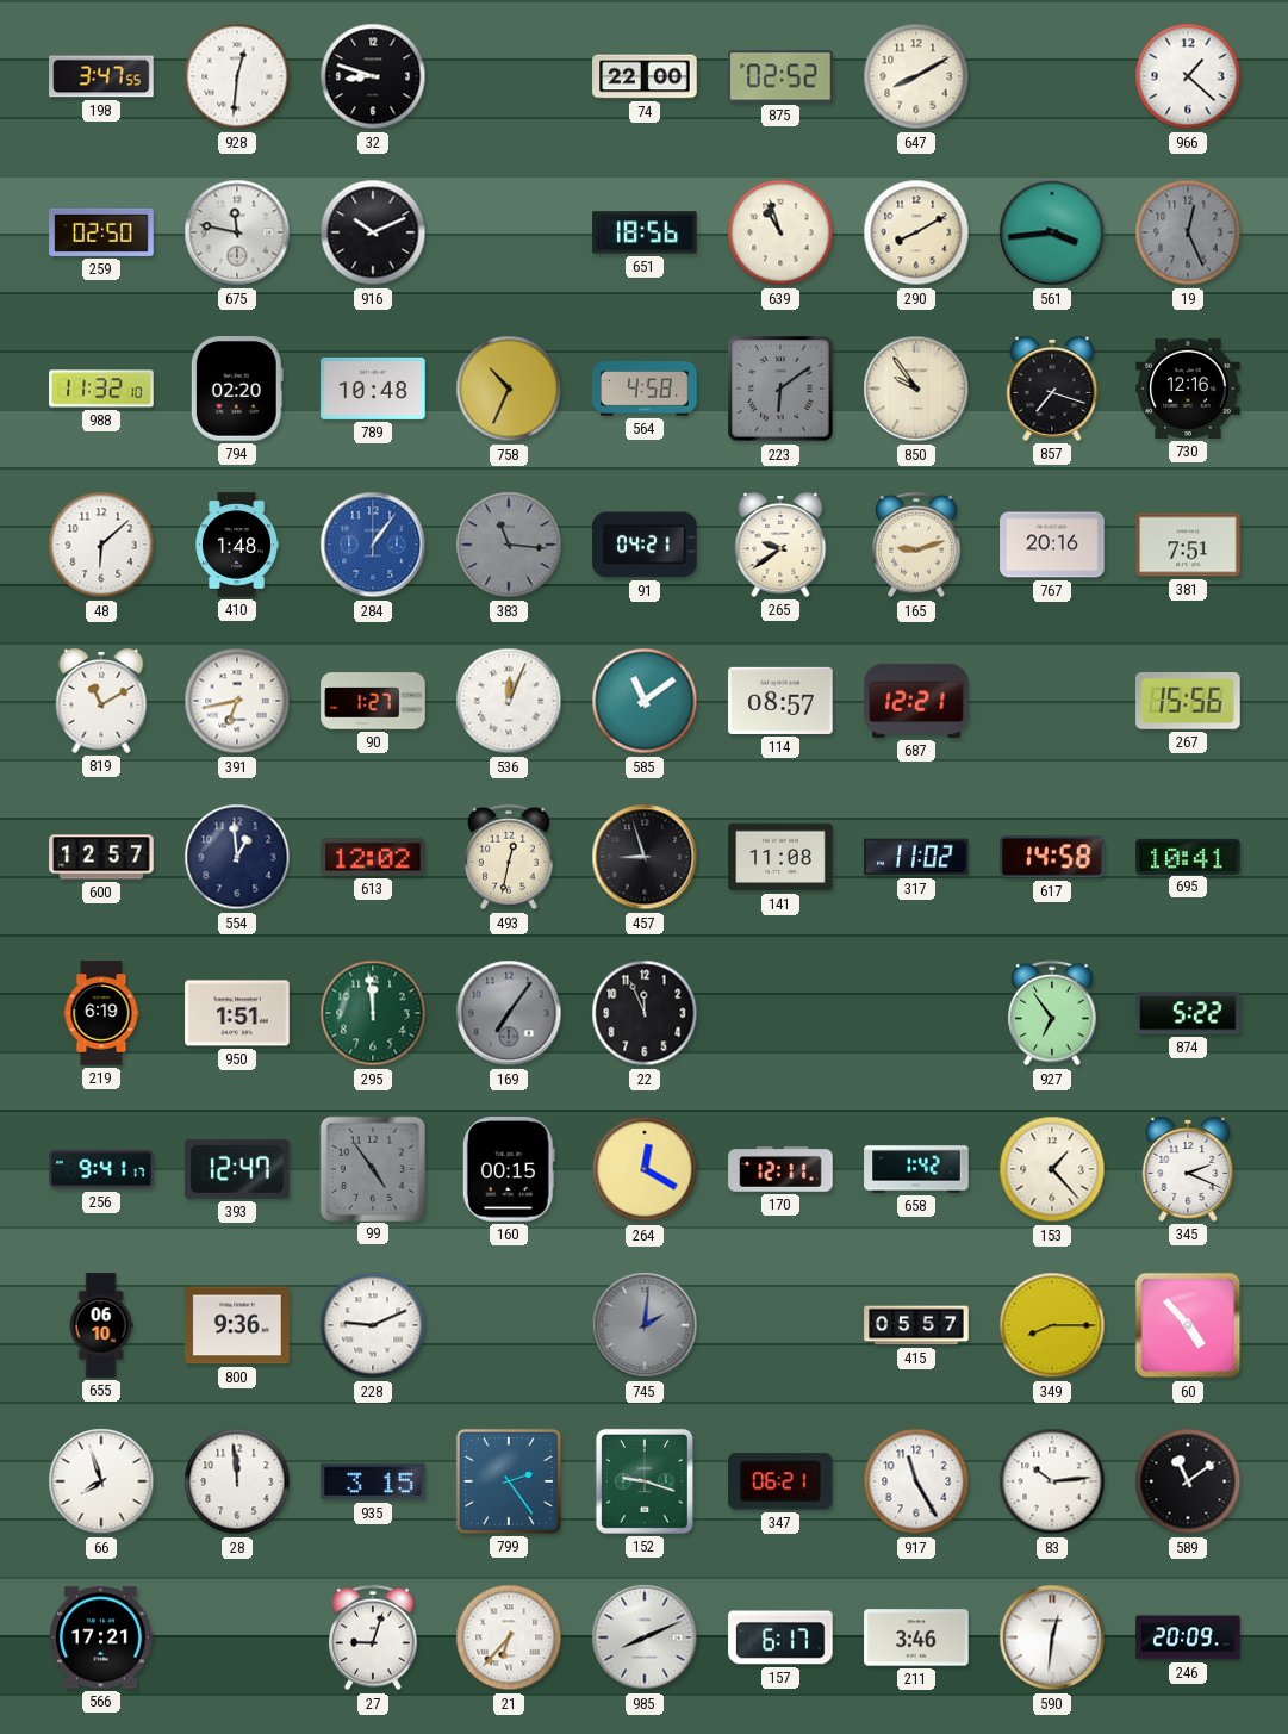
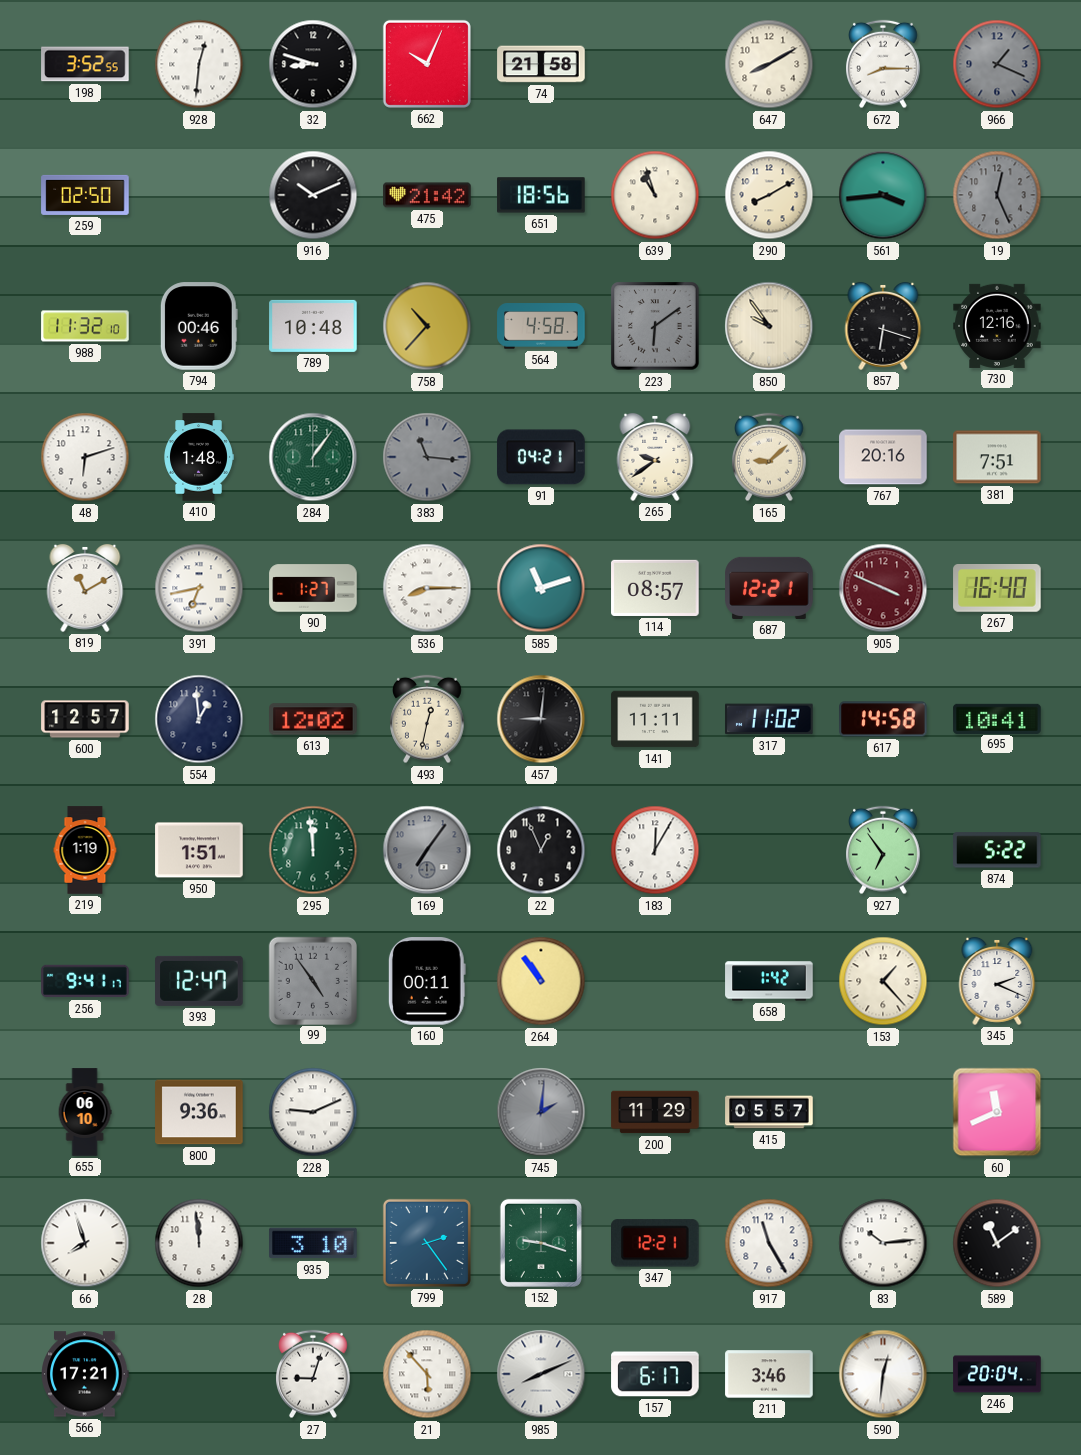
198: 3:47 -> 3:52 (85, 64)
662: none -> 10:04 (427, 64)
74: 22:00 -> 21:58 (541, 64)
875: 02:52 -> none (780, 76)
672: none -> 8:15 (884, 64)
966: 1:22 -> 1:19 (997, 64)
966 dial: white -> grey (997, 64)
675: 11:47 -> none (237, 232)
475: none -> 21:42 (427, 195)
794: 02:20 -> 00:46 (199, 326)
758: 10:34 -> 10:37 (427, 326)
857: 7:18 -> 6:18 (883, 326)
48: 6:08 -> 6:12 (85, 457)
284 dial: blue -> green (313, 457)
165: 9:12 -> 9:08 (770, 457)
536: 12:04 -> 8:15 (427, 588)
585: 11:09 -> 11:12 (541, 588)
905: none -> 3:49 (883, 588)
267: 15:56 -> 16:40 (997, 588)
457: 8:57 -> 9:01 (541, 719)
141: 11:08 -> 11:11 (655, 719)
219: 6:19 -> 1:19 (85, 850)
22: 11:56 -> 12:56 (541, 850)
183: none -> 12:05 (655, 850)
160: 00:15 -> 00:11 (427, 981)
264: 12:20 -> 10:54 (541, 981)
170: 12:11 -> none (780, 1169)
200: none -> 11:29 (655, 1112)
349: 8:15 -> none (1052, 1325)
60: 4:53 -> 11:41 (997, 1112)
935: 3:15 -> 3:10 (313, 1243)
347: 06:21 -> 12:21 (656, 1243)
21: 6:37 -> 5:53 (427, 1374)
246: 20:09 -> 20:04 (997, 1374)
